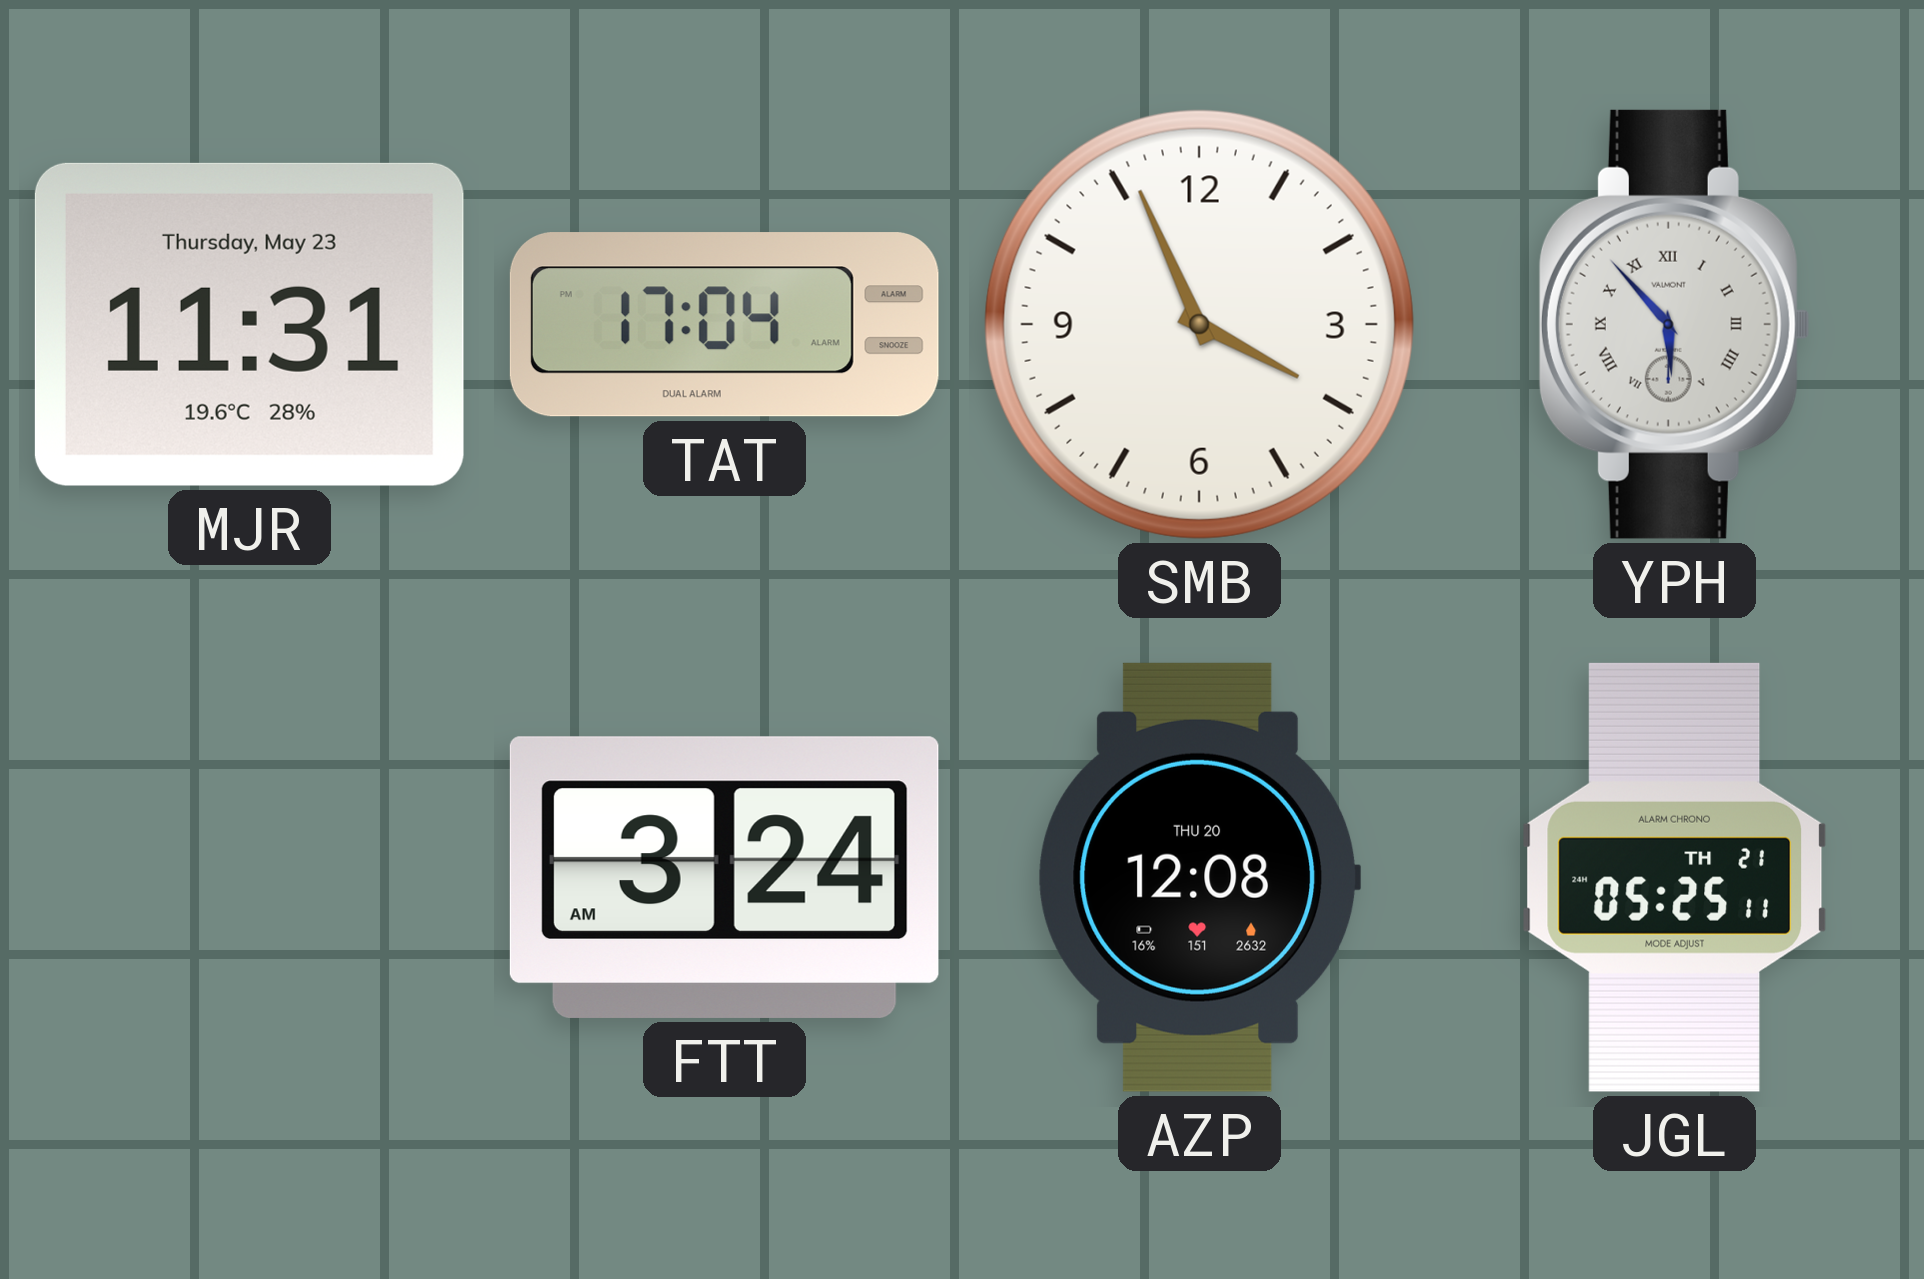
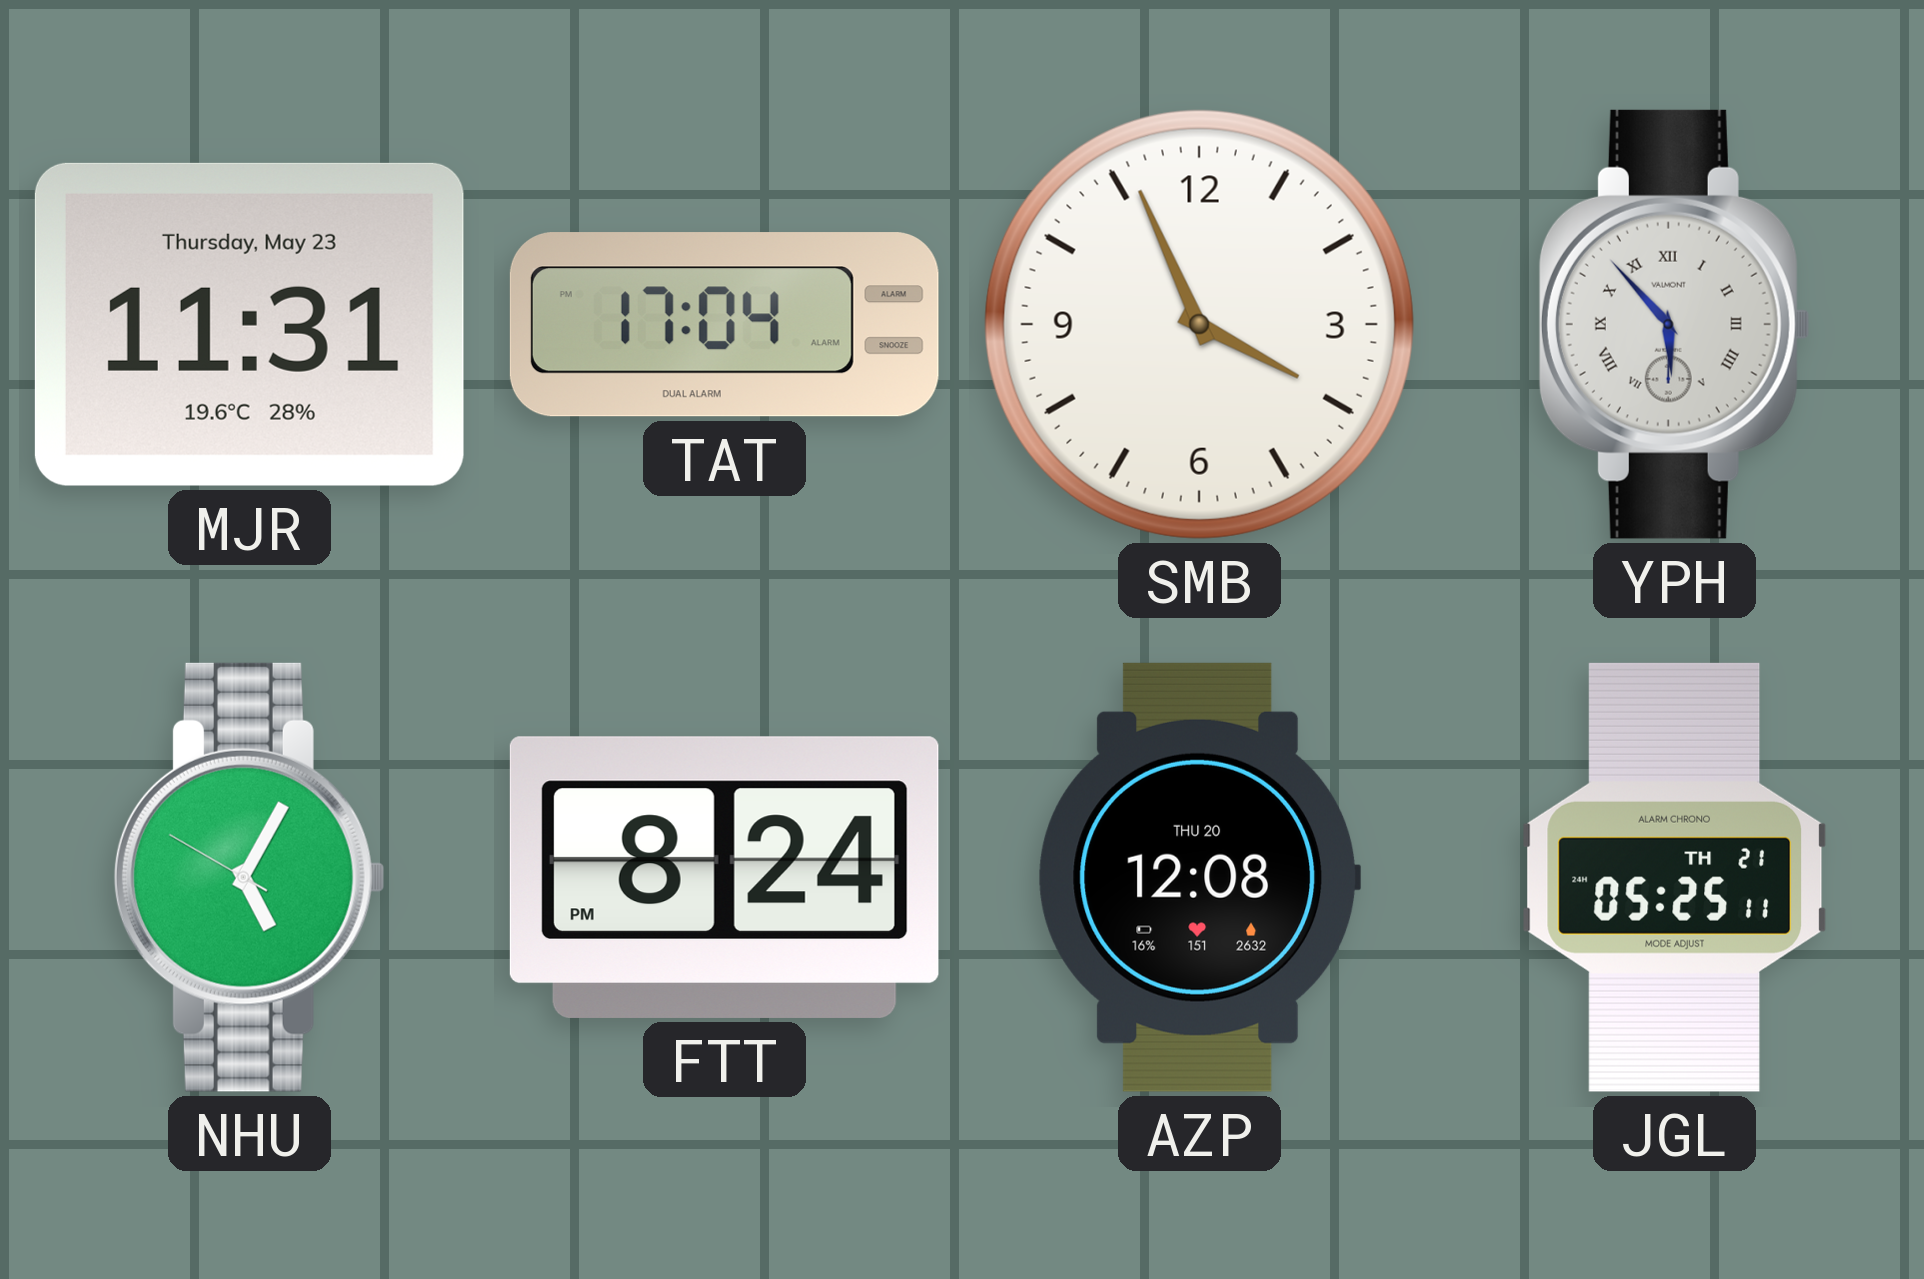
NHU: none -> 5:04 (249, 877)
FTT: 3:24 -> 8:24 (724, 877)
